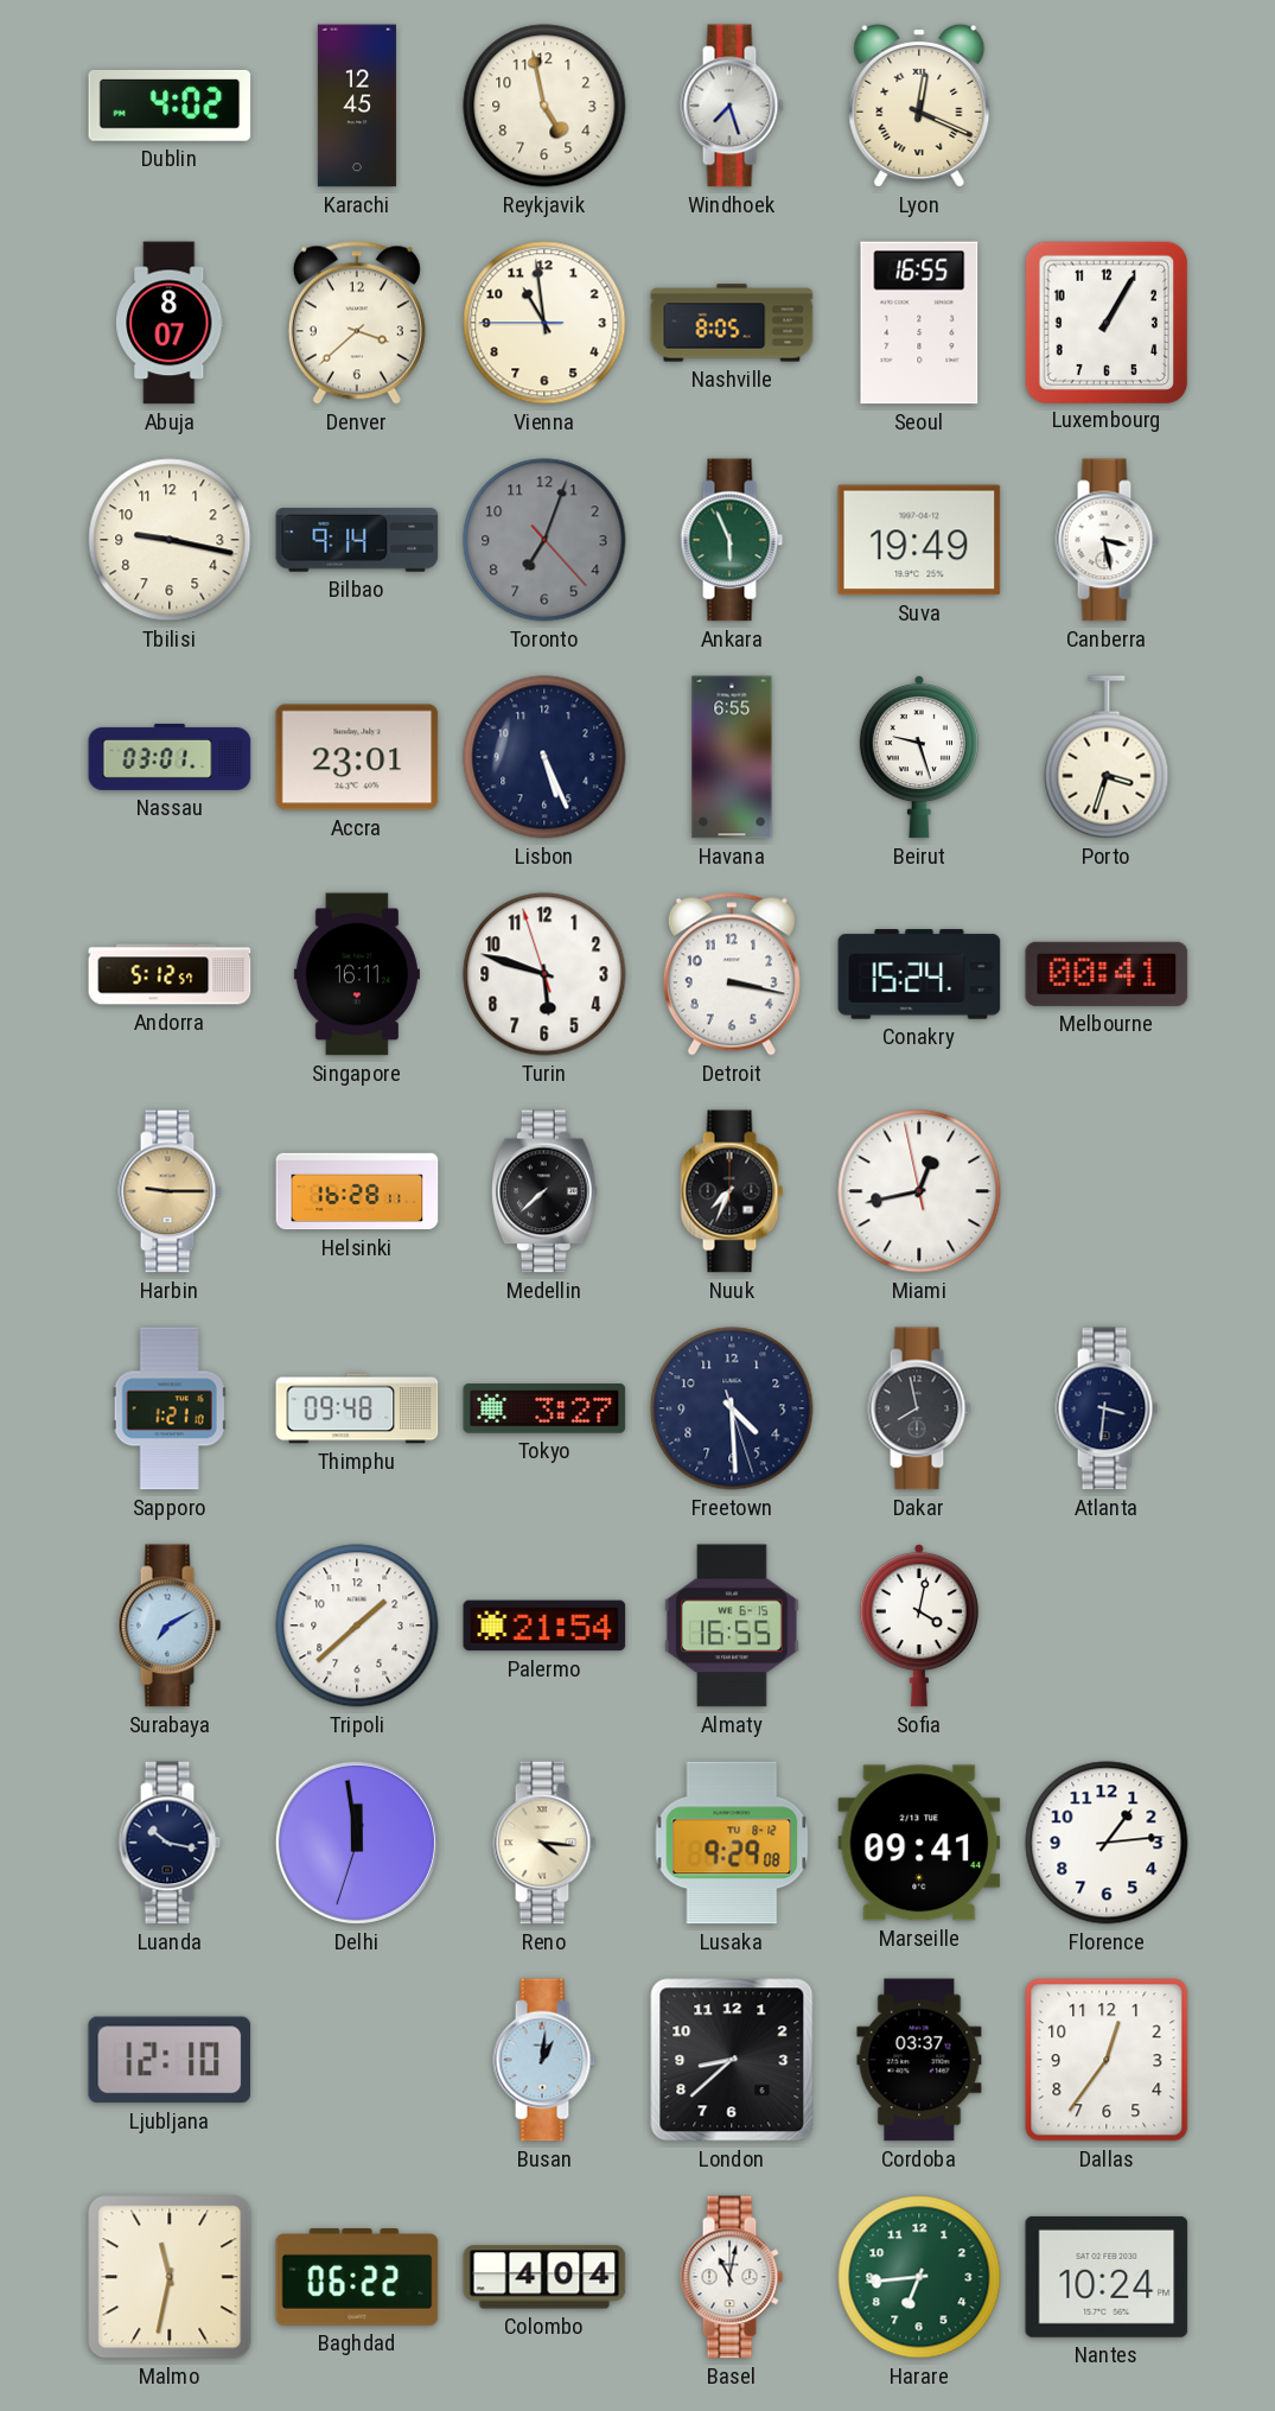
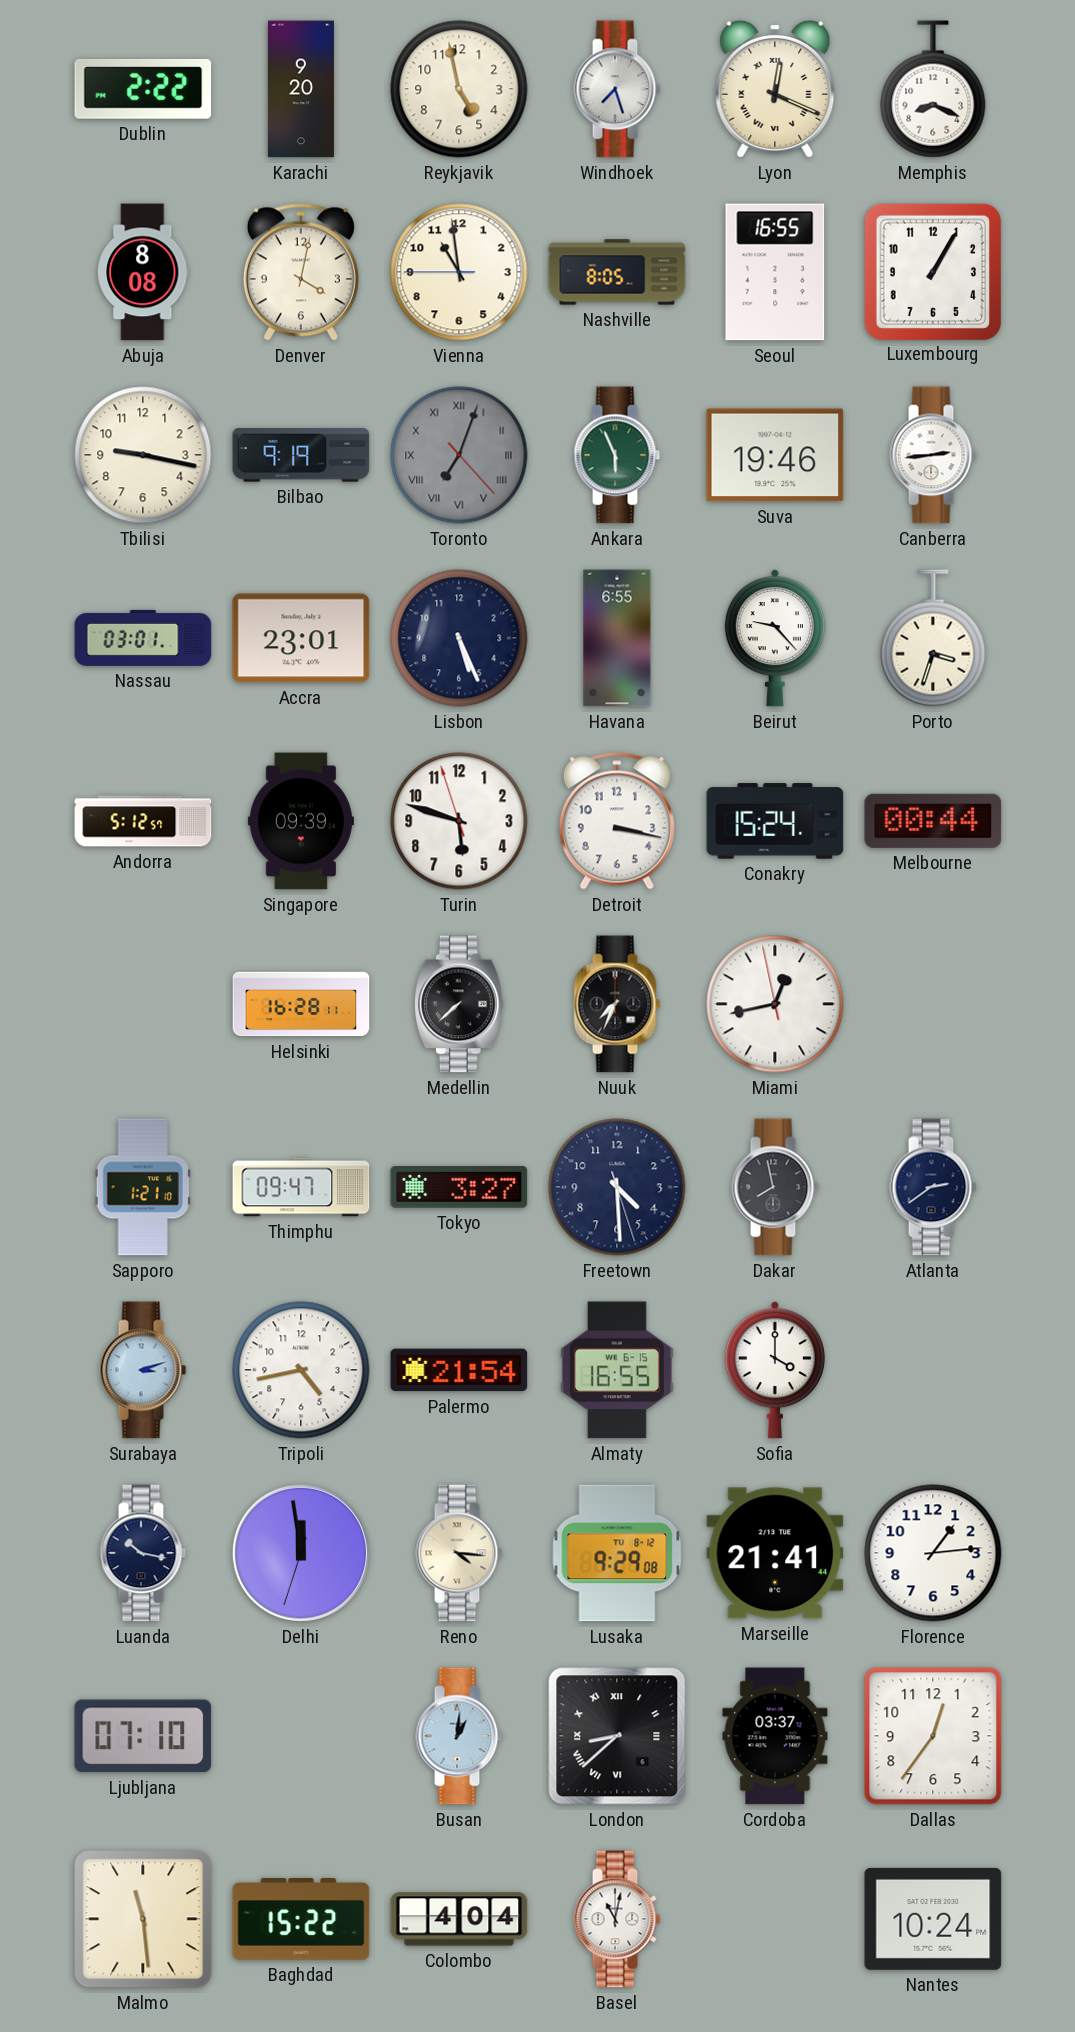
Dublin: 4:02 -> 2:22 (143, 89)
Karachi: 12:45 -> 9:20 (301, 89)
Memphis: none -> 8:19 (933, 89)
Abuja: 8:07 -> 8:08 (143, 272)
Denver: 3:38 -> 4:02 (301, 272)
Bilbao: 9:14 -> 9:19 (301, 455)
Toronto numerals: Arabic -> Roman (459, 455)
Suva: 19:49 -> 19:46 (775, 455)
Canberra: 3:28 -> 2:44 (933, 455)
Beirut: 9:27 -> 9:23 (775, 638)
Singapore: 16:11 -> 09:39 (301, 821)
Melbourne: 00:41 -> 00:44 (933, 821)
Harbin: 9:15 -> none (170, 1191)
Thimphu: 09:48 -> 09:47 (301, 1187)
Atlanta: 3:31 -> 2:39 (933, 1187)
Surabaya: 7:10 -> 3:12 (143, 1370)
Tripoli: 1:38 -> 4:43 (301, 1370)
Sofia: 4:02 -> 4:00 (775, 1370)
Marseille: 09:41 -> 21:41 (775, 1553)
Ljubljana: 12:10 -> 07:10 (143, 1736)
London numerals: Arabic -> Roman (617, 1736)
Malmo: 11:32 -> 11:29 (143, 1919)
Baghdad: 06:22 -> 15:22 (301, 1920)
Harare: 6:44 -> none (919, 2277)
